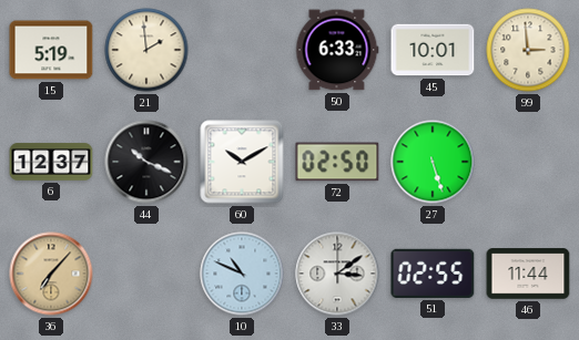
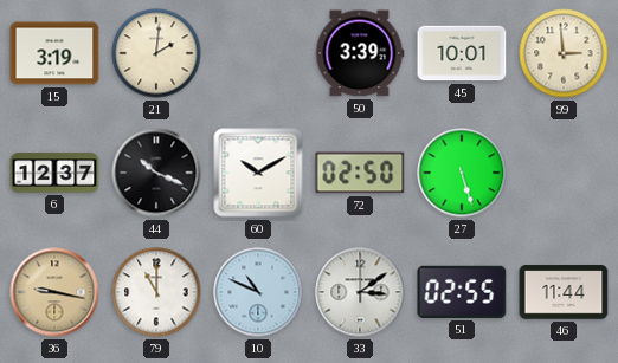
15: 5:19 -> 3:19 (54, 53)
21: 1:59 -> 2:01 (156, 53)
50: 6:33 -> 3:39 (360, 53)
36: 7:07 -> 9:17 (54, 292)
79: none -> 11:00 (156, 292)
